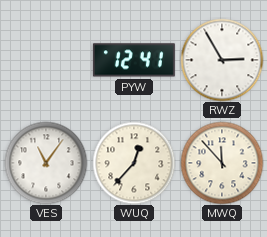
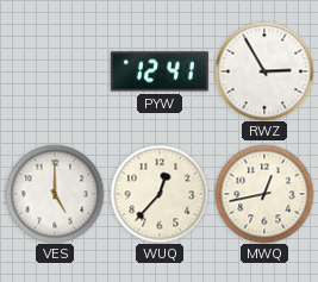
VES: 11:06 -> 5:00 (55, 194)
MWQ: 11:53 -> 12:43 (264, 194)
